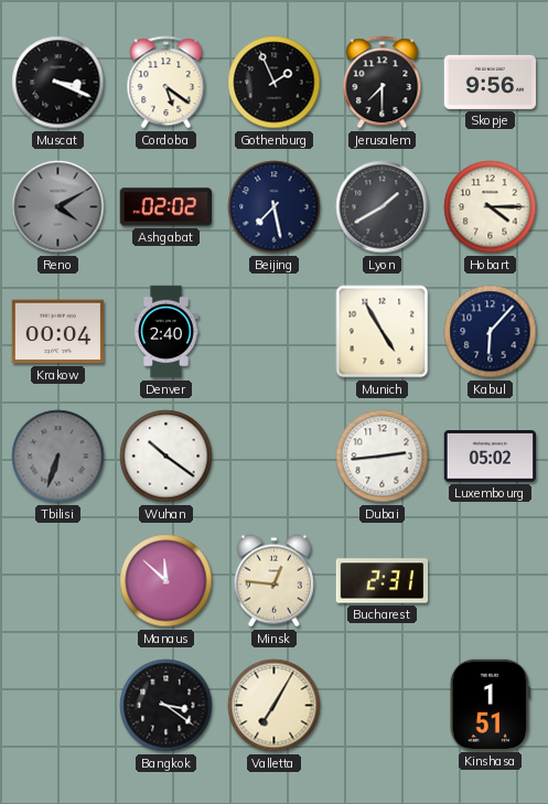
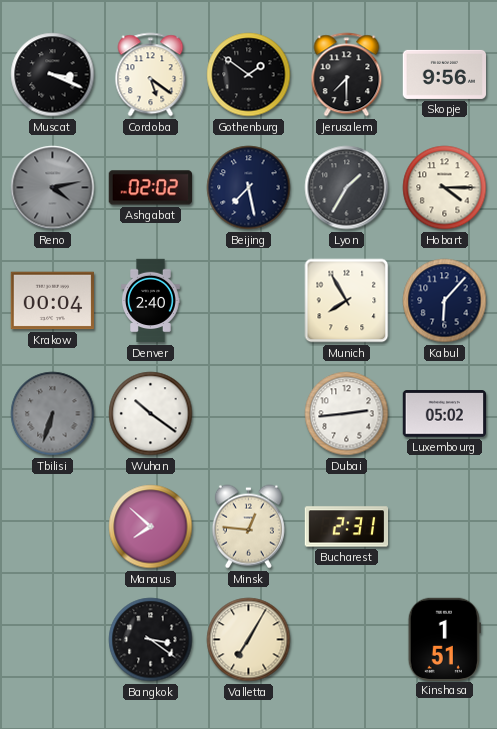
Gothenburg: 1:56 -> 1:51 (249, 75)
Reno: 4:10 -> 4:13 (53, 188)
Lyon: 1:40 -> 1:35 (347, 188)
Munich: 4:55 -> 7:55 (347, 301)
Manaus: 11:52 -> 7:52 (151, 527)
